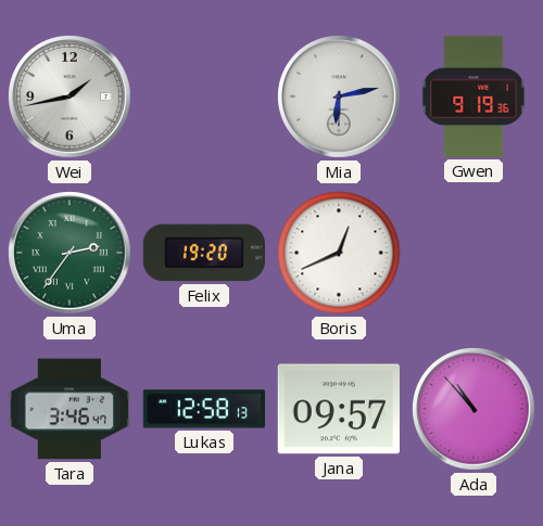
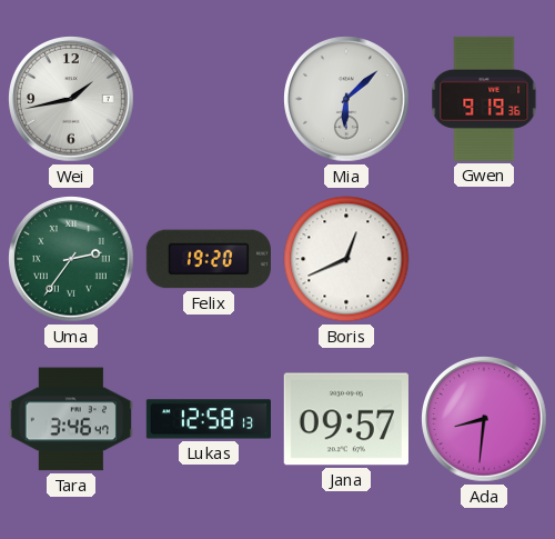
Mia: 6:13 -> 6:08 (346, 99)
Ada: 10:53 -> 8:31 (484, 419)
